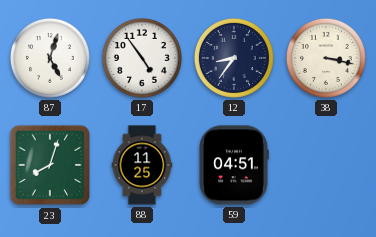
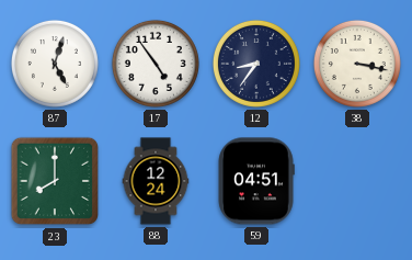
23: 8:03 -> 8:00 (55, 181)
88: 11:25 -> 12:24 (156, 181)
